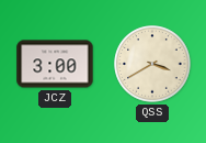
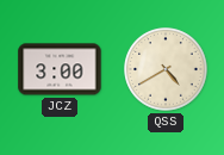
QSS: 3:40 -> 4:40 (166, 69)
